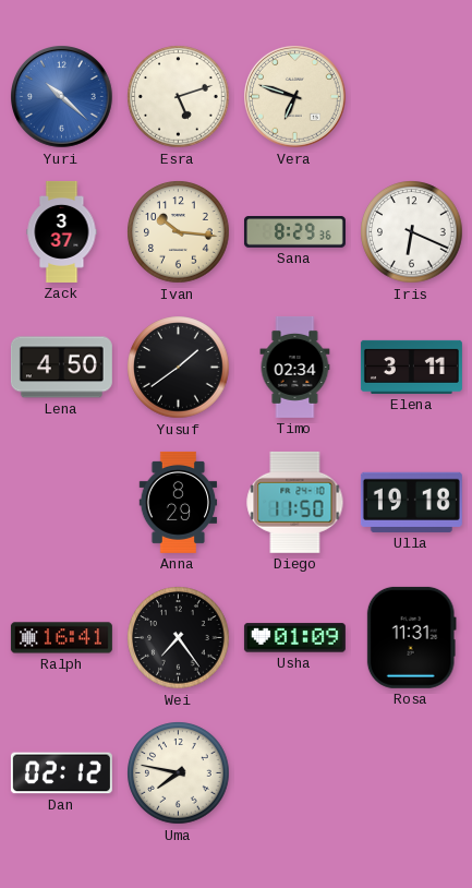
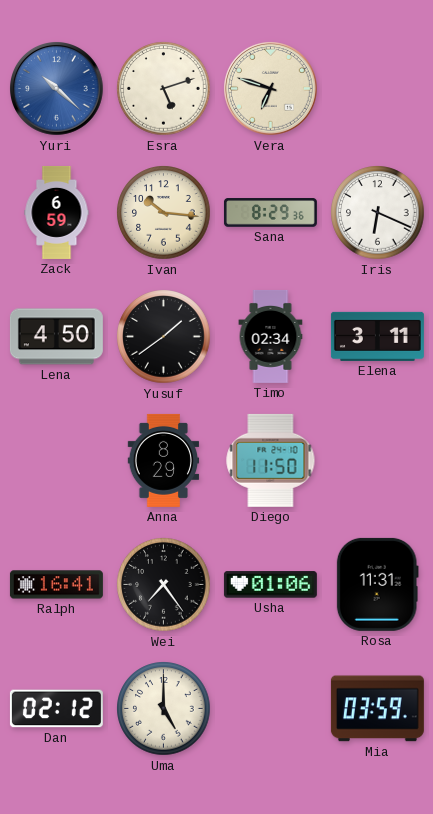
Zack: 3:37 -> 6:59 (57, 212)
Ulla: 19:18 -> none (411, 502)
Usha: 01:09 -> 01:06 (270, 585)
Uma: 7:47 -> 5:00 (164, 709)
Mia: none -> 03:59 (377, 709)
